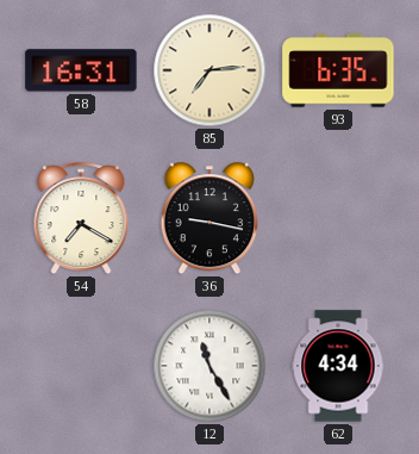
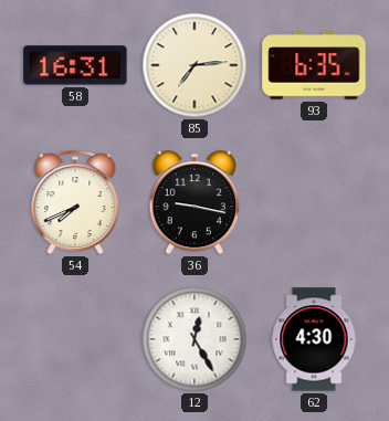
54: 7:20 -> 7:41 (75, 203)
12: 11:25 -> 12:25 (195, 339)
62: 4:34 -> 4:30 (314, 339)
